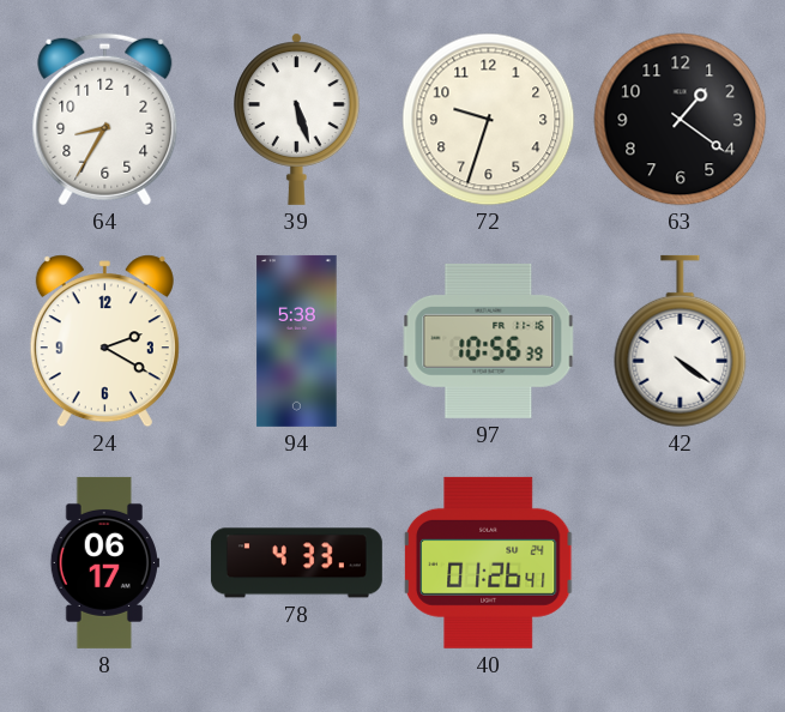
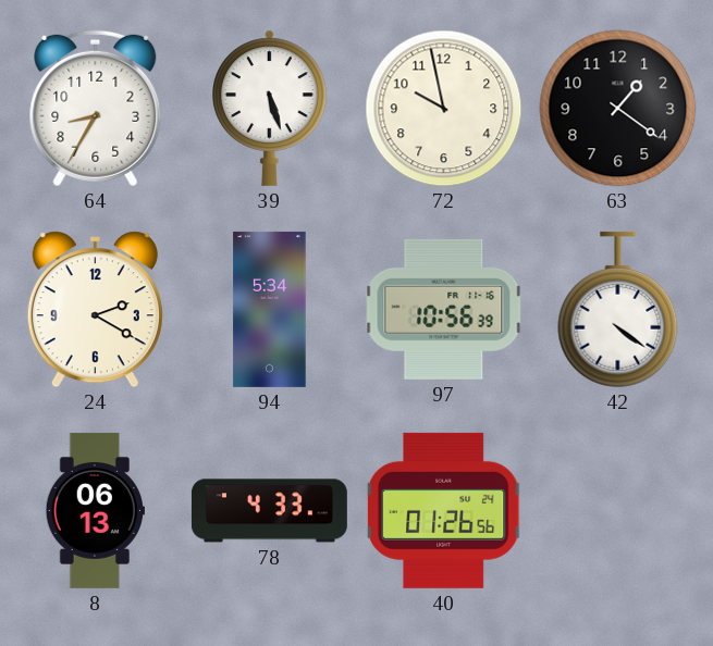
72: 9:33 -> 9:58 (444, 109)
94: 5:38 -> 5:34 (270, 309)
8: 06:17 -> 06:13 (95, 510)
40: 01:26:41 -> 01:26:56 (443, 510)
